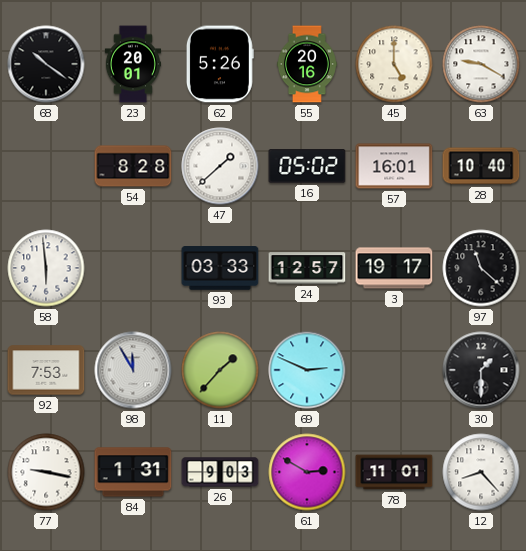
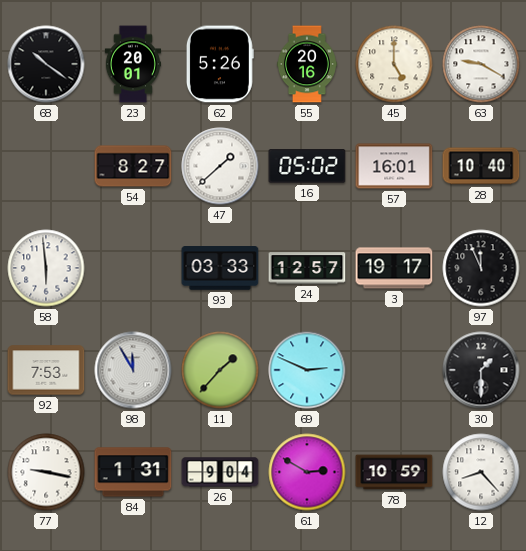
54: 8:28 -> 8:27 (133, 166)
97: 11:22 -> 11:56 (481, 268)
26: 9:03 -> 9:04 (220, 472)
78: 11:01 -> 10:59 (394, 472)
